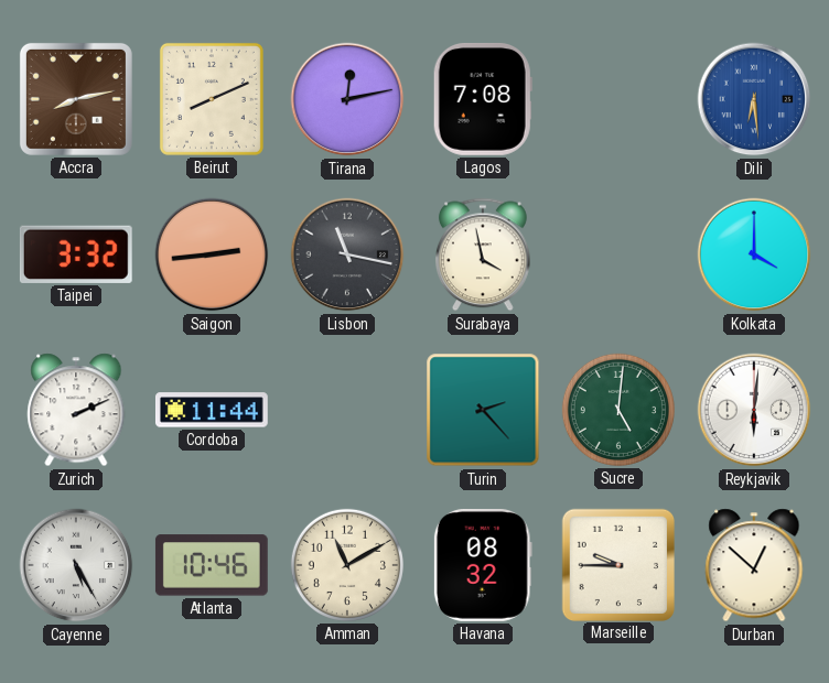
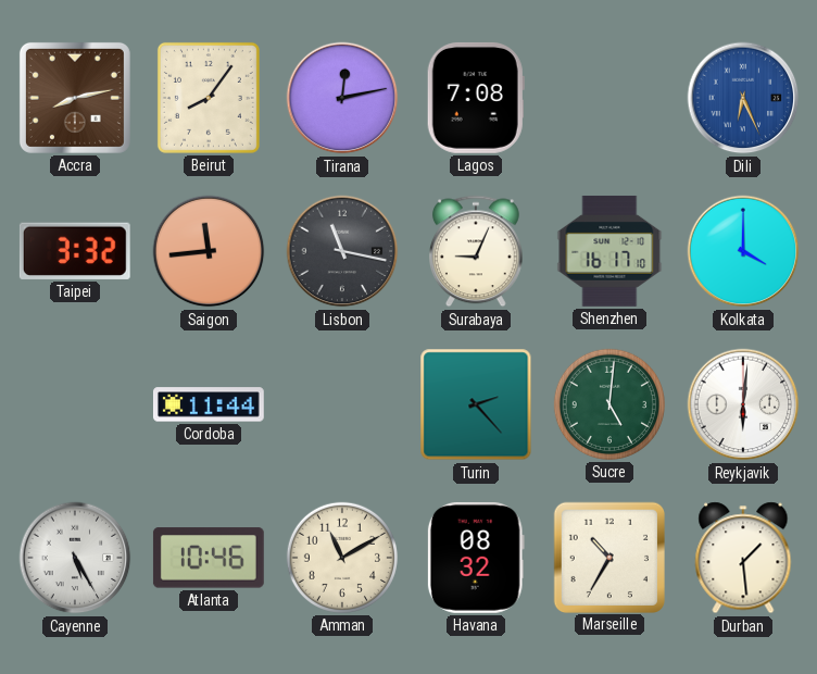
Beirut: 8:11 -> 8:06 (209, 98)
Dili: 6:29 -> 6:26 (743, 98)
Saigon: 2:44 -> 11:44 (209, 251)
Surabaya: 3:58 -> 9:04 (476, 251)
Shenzhen: none -> 16:17 (609, 251)
Zurich: 2:11 -> none (76, 410)
Marseille: 9:45 -> 10:35 (608, 557)
Durban: 12:52 -> 1:29 (743, 558)
